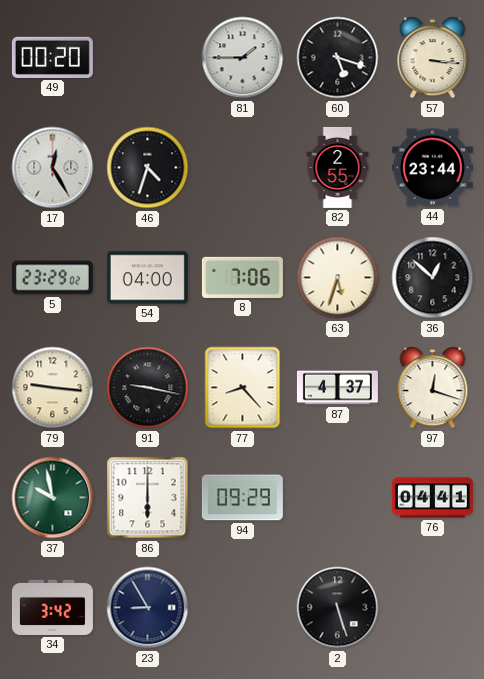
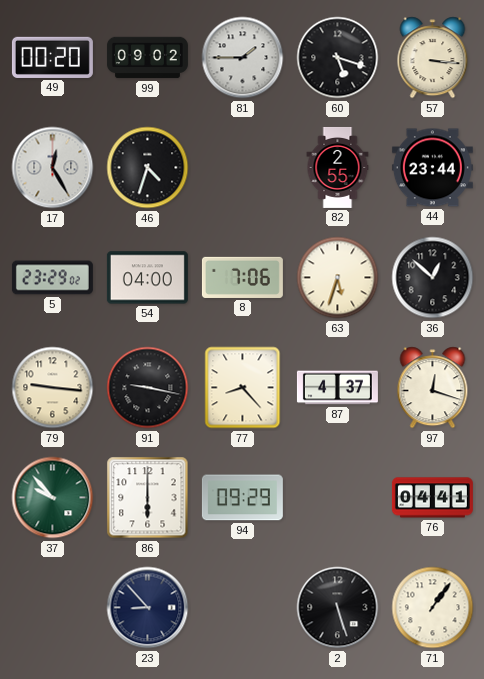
99: none -> 09:02 (147, 58)
37: 9:58 -> 9:53 (53, 498)
34: 3:42 -> none (52, 607)
23: 8:55 -> 8:53 (148, 608)
71: none -> 1:06 (433, 608)
